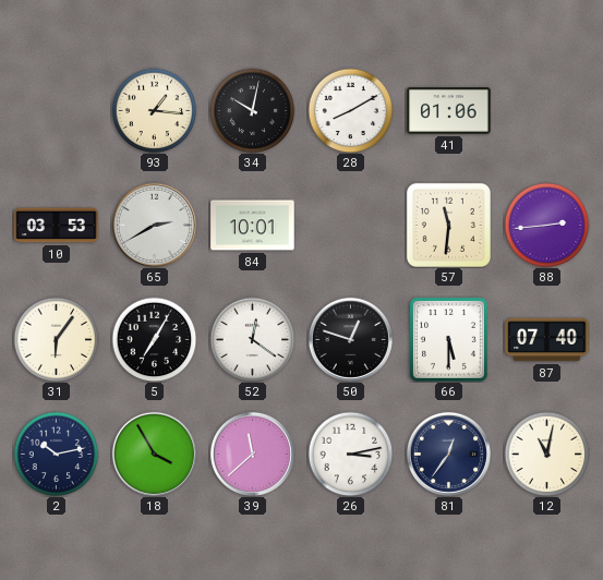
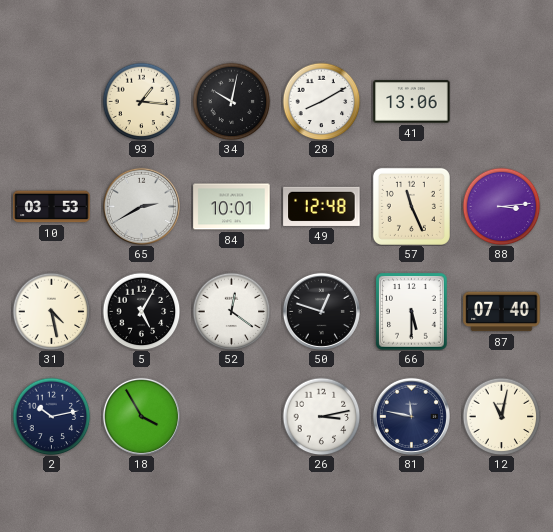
41: 01:06 -> 13:06 (412, 102)
49: none -> 12:48 (322, 206)
57: 11:31 -> 11:26 (411, 206)
88: 2:44 -> 3:14 (501, 206)
31: 6:06 -> 4:28 (51, 311)
5: 7:05 -> 5:05 (141, 311)
39: 11:38 -> none (252, 454)
81: 12:36 -> 11:47 (411, 416)
